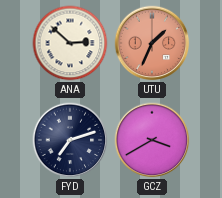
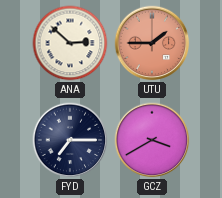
UTU: 1:34 -> 1:45 (152, 43)
FYD: 7:12 -> 7:15 (70, 140)
